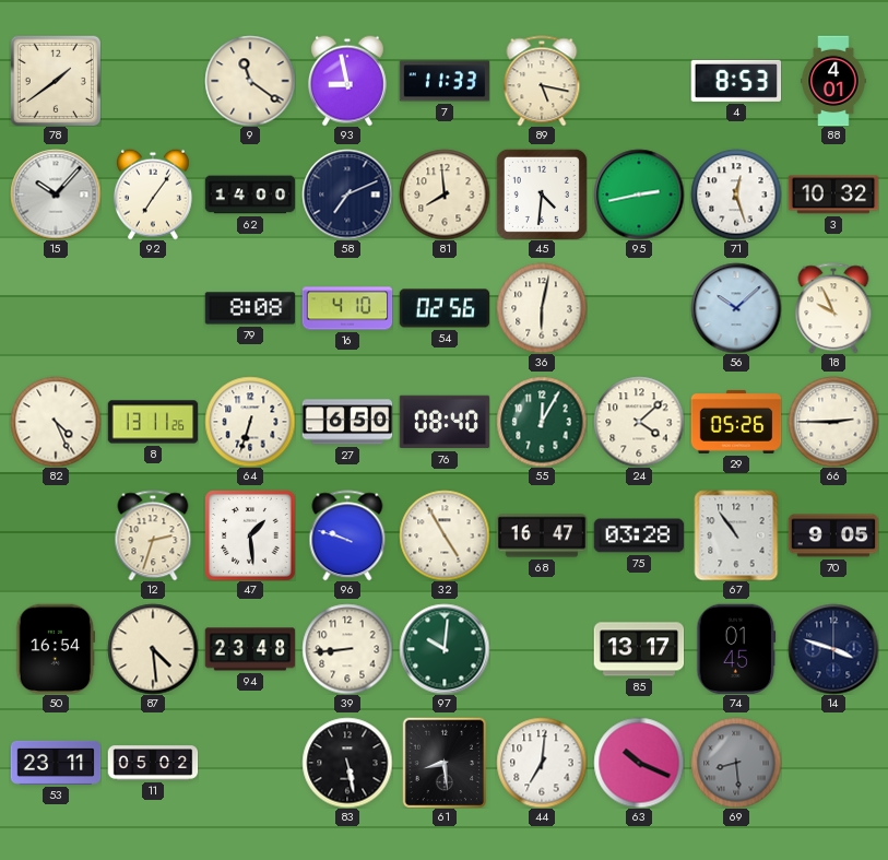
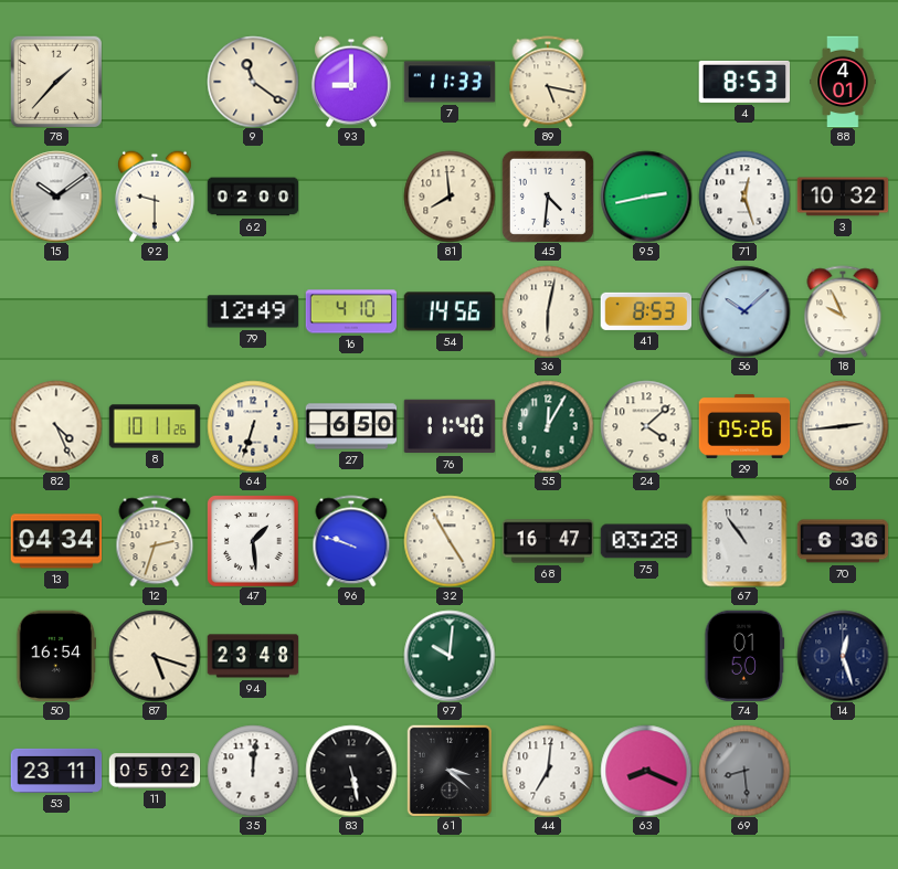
78: 1:39 -> 1:37 (56, 82)
93: 8:58 -> 9:00 (351, 82)
15: 10:07 -> 10:09 (56, 197)
92: 7:06 -> 9:30 (155, 197)
62: 14:00 -> 02:00 (253, 197)
58: 7:11 -> none (347, 195)
79: 8:08 -> 12:49 (253, 311)
54: 02:56 -> 14:56 (450, 311)
41: none -> 8:53 (646, 311)
8: 13:11 -> 10:11 (155, 426)
76: 08:40 -> 11:40 (450, 426)
66: 2:45 -> 2:44 (843, 426)
13: none -> 04:34 (56, 541)
70: 9:05 -> 6:36 (843, 541)
87: 4:29 -> 5:18 (155, 656)
39: 8:44 -> none (347, 649)
85: 13:17 -> none (639, 649)
74: 01:45 -> 01:50 (744, 656)
14: 3:48 -> 12:27 (843, 656)
35: none -> 12:01 (253, 771)
61: 8:29 -> 3:22 (448, 771)
63: 10:19 -> 8:19 (646, 771)
